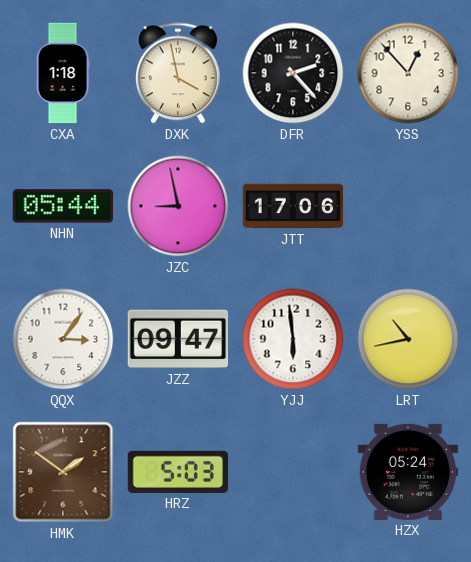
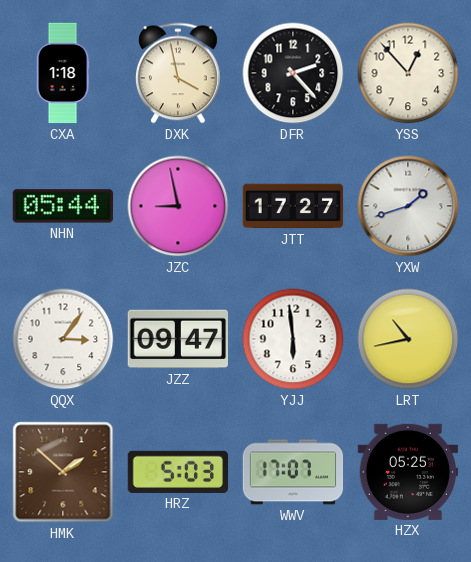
JTT: 17:06 -> 17:27 (293, 206)
YXW: none -> 1:42 (408, 206)
HMK: 1:51 -> 1:52 (63, 472)
WWV: none -> 17:07 (293, 472)
HZX: 05:24 -> 05:25 (407, 472)
